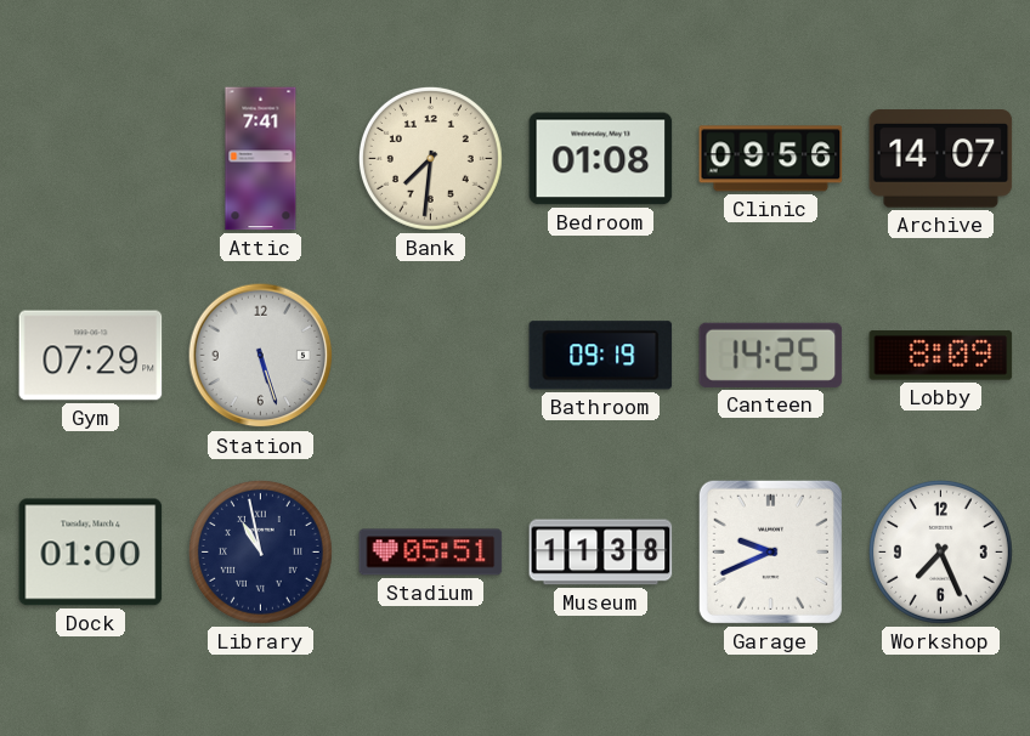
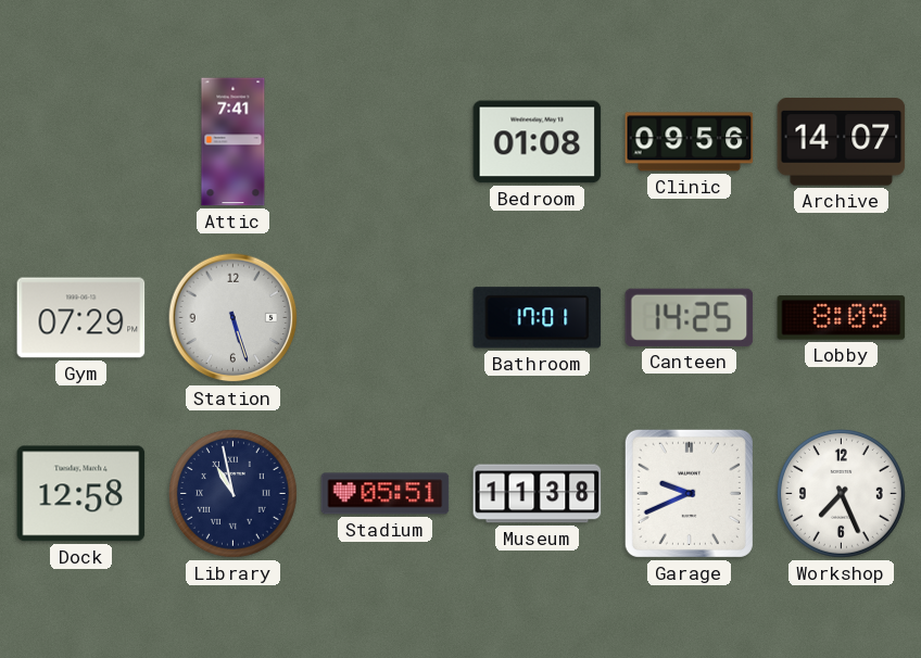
Bank: 7:31 -> none (430, 158)
Bathroom: 09:19 -> 17:01 (538, 318)
Dock: 01:00 -> 12:58 (81, 494)
